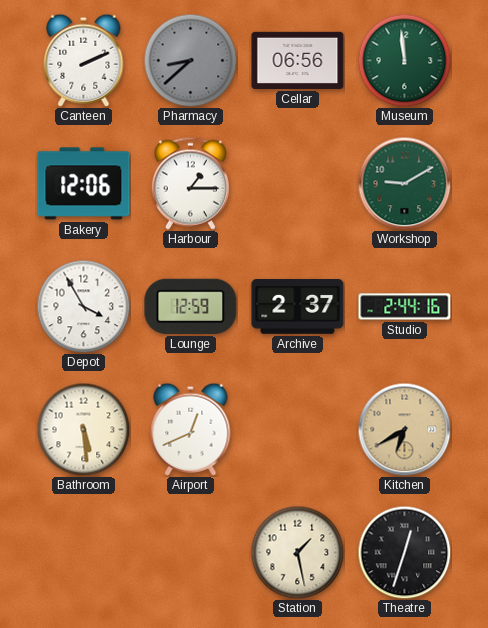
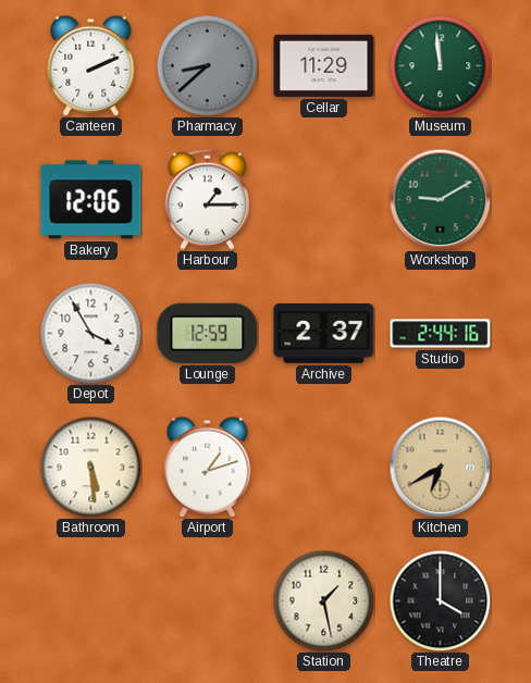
Cellar: 06:56 -> 11:29 (324, 65)
Airport: 12:41 -> 1:12 (208, 467)
Theatre: 12:33 -> 4:00 (440, 600)
